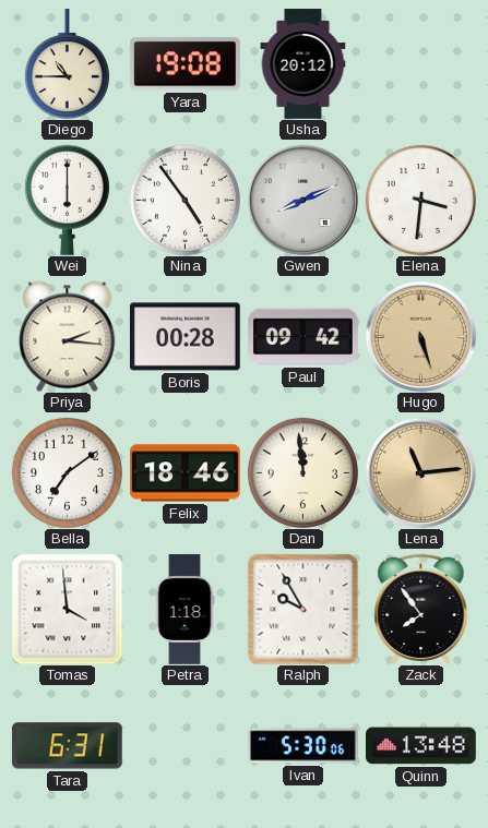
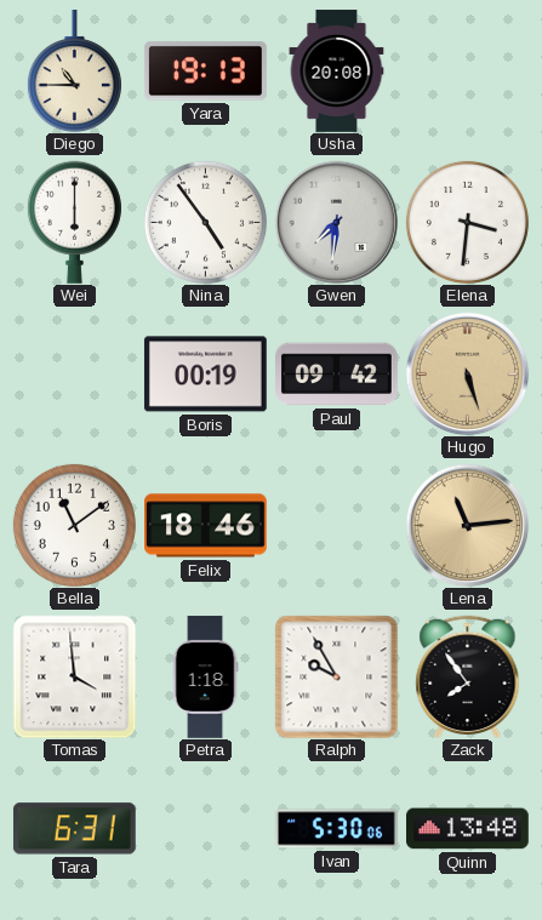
Yara: 19:08 -> 19:13 (206, 72)
Usha: 20:12 -> 20:08 (337, 72)
Gwen: 8:11 -> 7:31 (336, 222)
Priya: 2:16 -> none (68, 336)
Boris: 00:28 -> 00:19 (205, 375)
Bella: 7:09 -> 11:09 (74, 525)
Dan: 11:59 -> none (302, 472)
